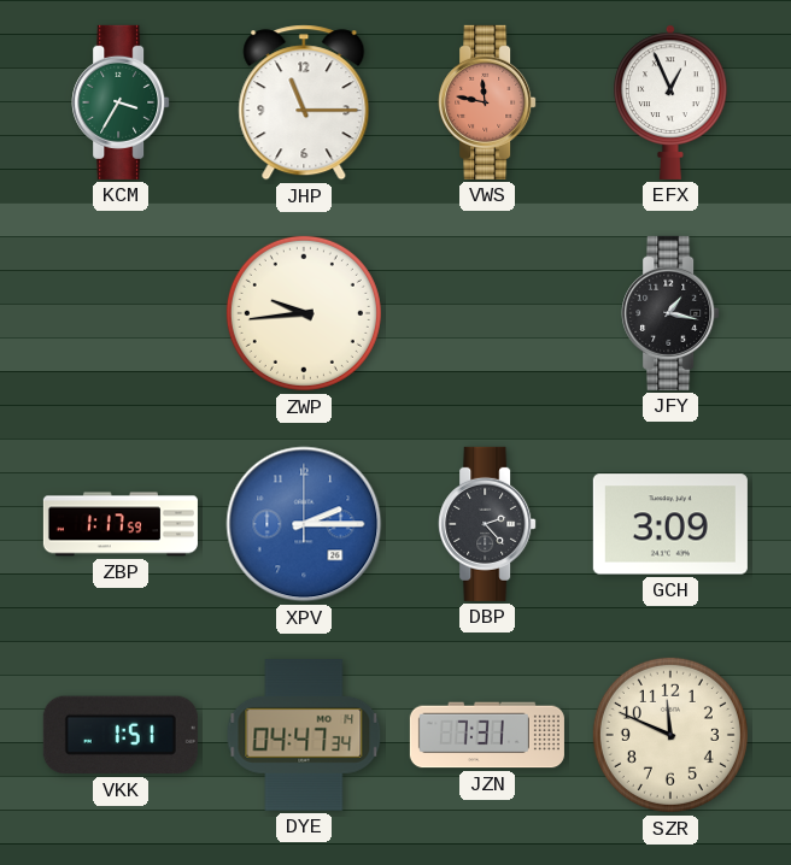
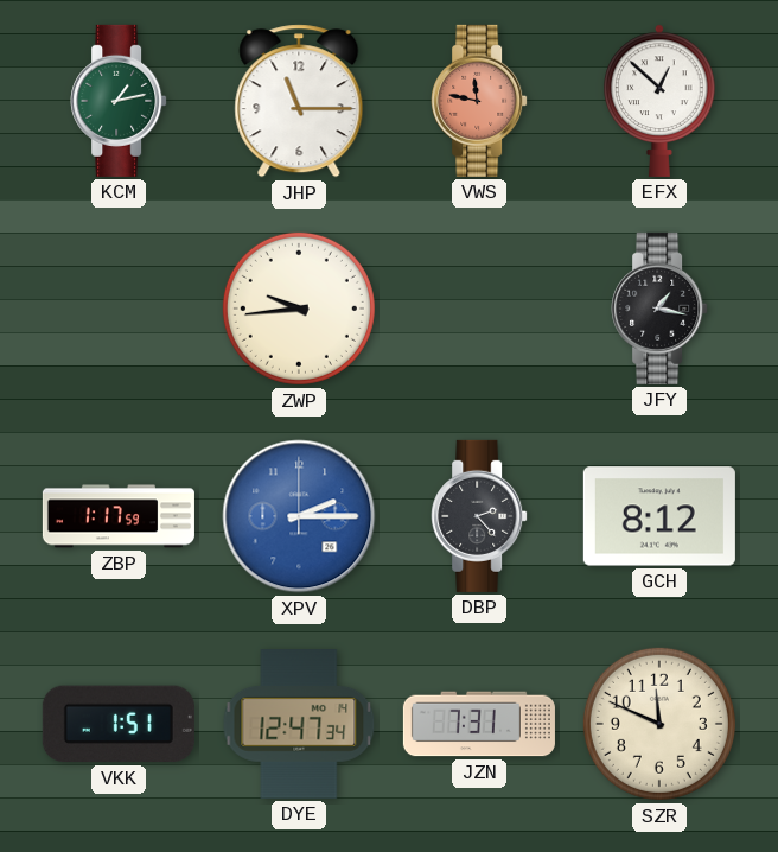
KCM: 3:35 -> 1:13 (119, 101)
EFX: 12:56 -> 12:52 (659, 101)
GCH: 3:09 -> 8:12 (659, 516)
DYE: 04:47 -> 12:47 (299, 724)
